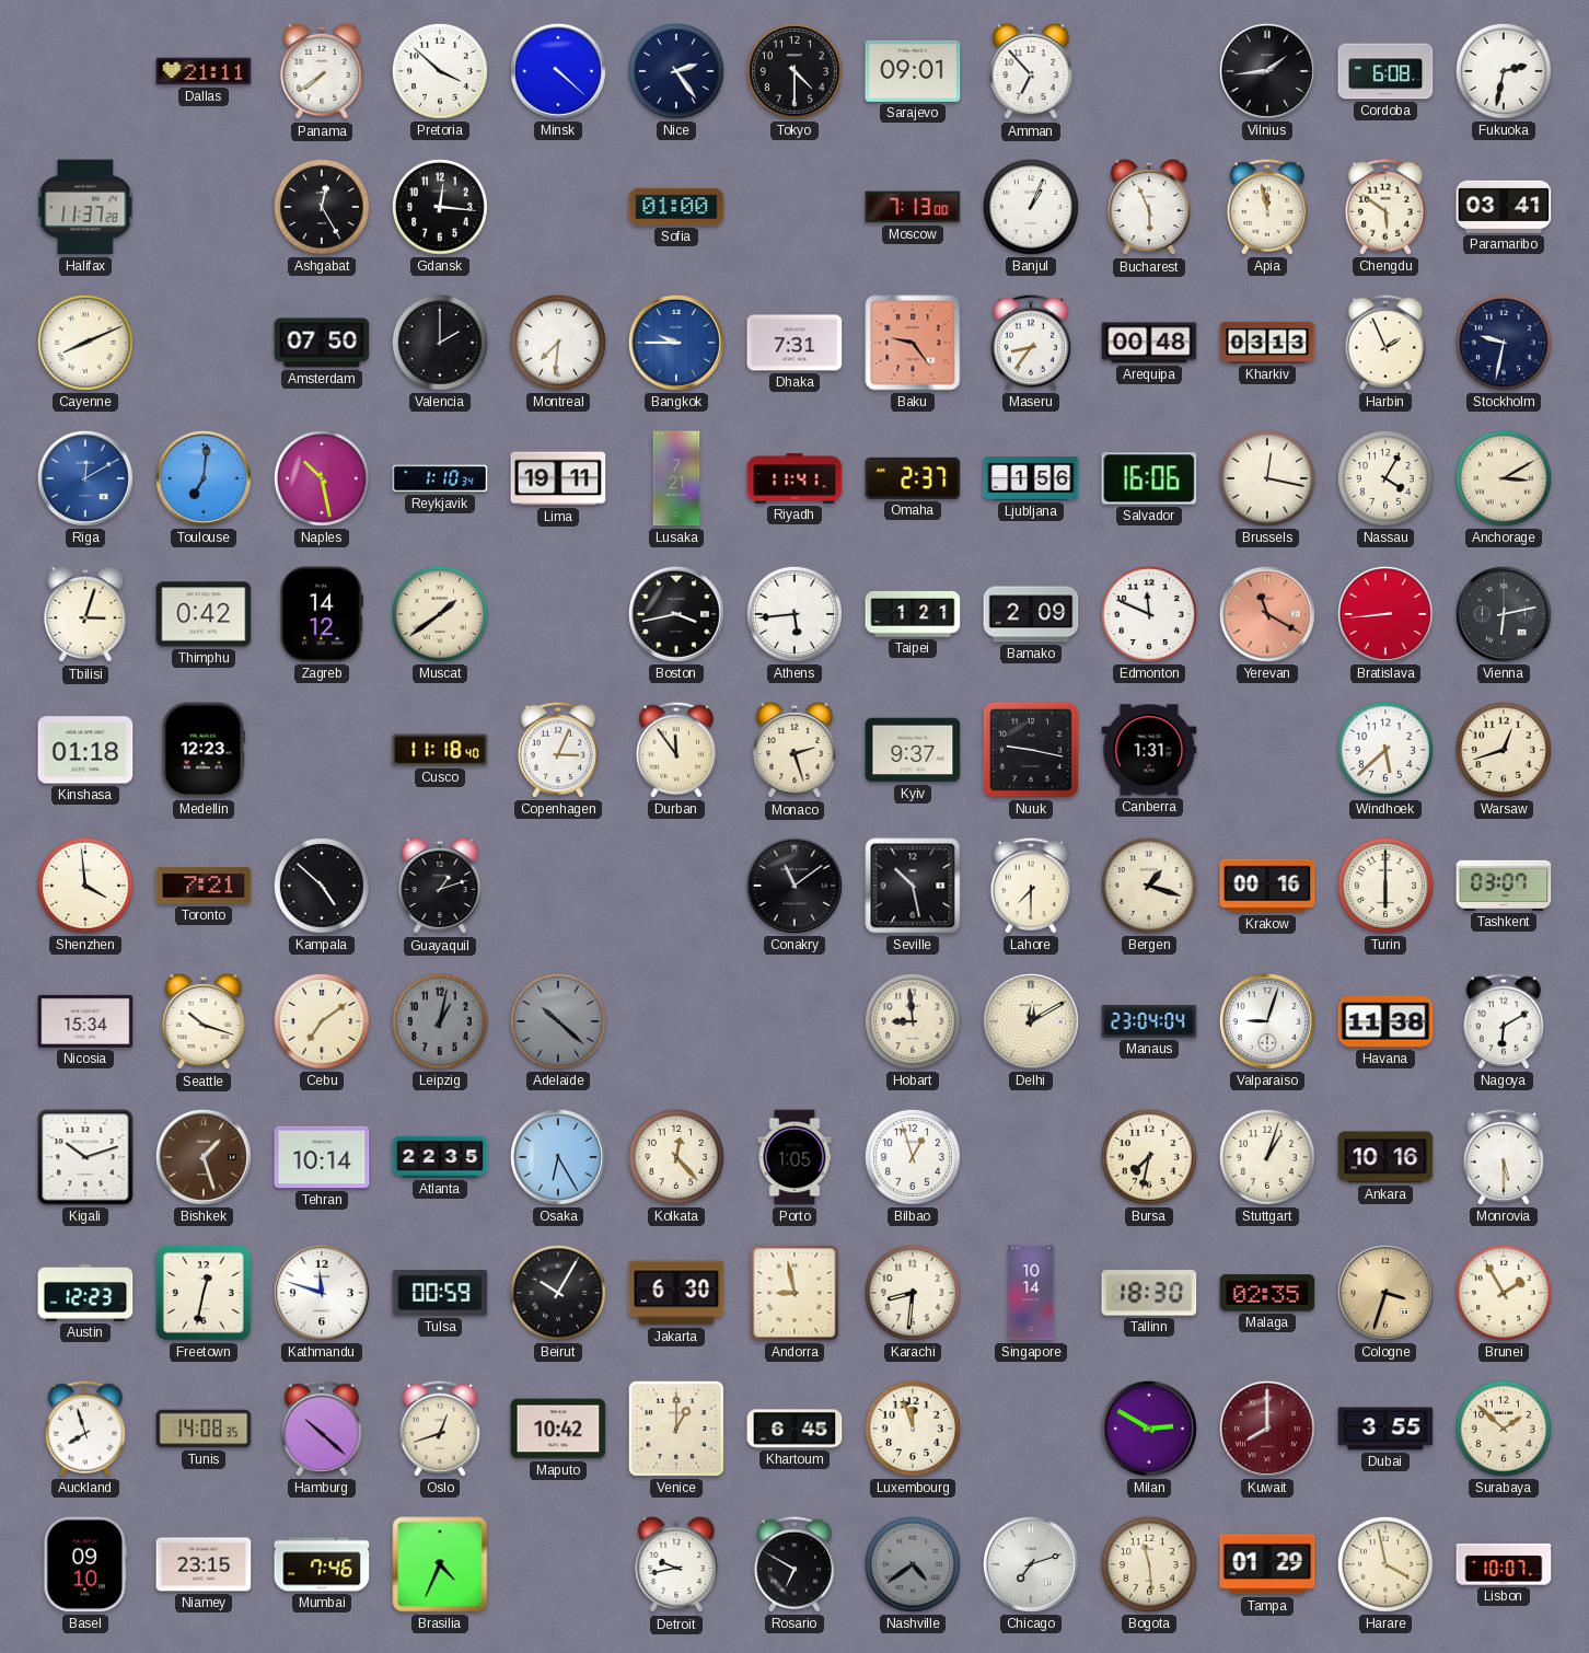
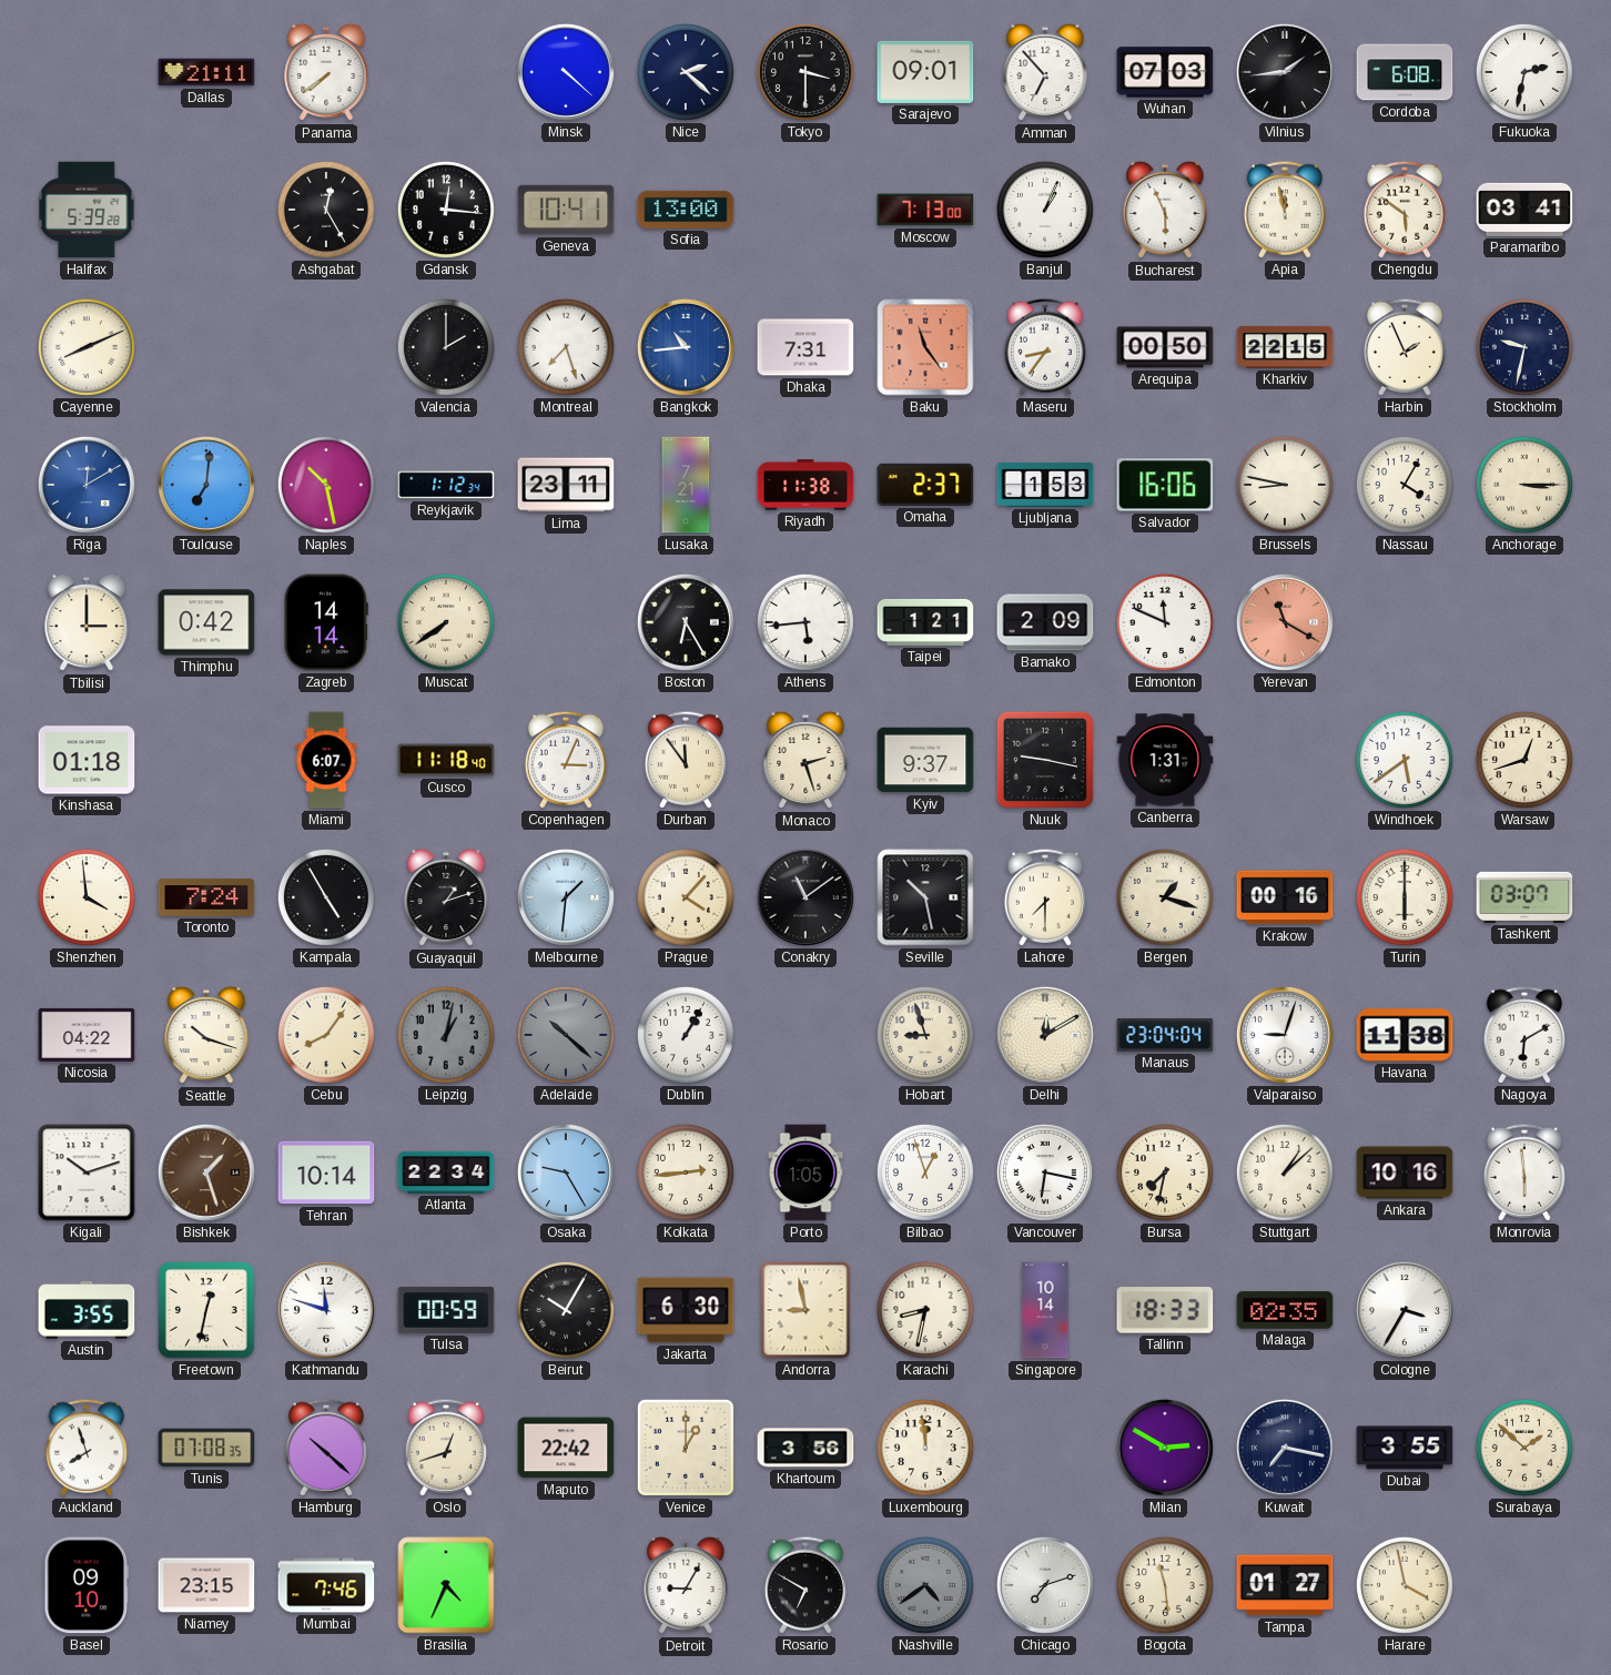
Pretoria: 3:52 -> none (440, 71)
Nice: 2:24 -> 2:22 (686, 72)
Tokyo: 4:30 -> 3:30 (805, 72)
Wuhan: none -> 07:03 (1165, 72)
Halifax: 11:37 -> 5:39 (87, 210)
Geneva: none -> 10:41 (566, 210)
Sofia: 01:00 -> 13:00 (686, 210)
Amsterdam: 07:50 -> none (322, 343)
Montreal: 7:31 -> 7:27 (566, 347)
Bangkok: 9:45 -> 10:44 (686, 347)
Baku: 9:24 -> 11:24 (925, 347)
Arequipa: 00:48 -> 00:50 (1165, 347)
Kharkiv: 03:13 -> 22:15 (1285, 347)
Reykjavik: 1:10 -> 1:12 (446, 485)
Lima: 19:11 -> 23:11 (566, 485)
Riyadh: 11:41 -> 11:38 (805, 485)
Ljubljana: 1:56 -> 1:53 (1045, 485)
Brussels: 12:17 -> 8:47 (1285, 485)
Anchorage: 3:10 -> 3:15 (1524, 485)
Tbilisi: 3:03 -> 3:00 (87, 622)
Zagreb: 14:12 -> 14:14 (326, 622)
Muscat: 1:39 -> 7:39 (446, 622)
Boston: 3:43 -> 6:25 (686, 622)
Bratislava: 8:44 -> none (1385, 614)
Vienna: 6:13 -> none (1504, 614)
Medellin: 12:23 -> none (204, 750)
Miami: none -> 6:07 (326, 760)
Windhoek: 5:38 -> 5:39 (1405, 760)
Toronto: 7:21 -> 7:24 (206, 897)
Kampala: 4:52 -> 4:55 (326, 897)
Melbourne: none -> 1:31 (566, 897)
Prague: none -> 4:07 (686, 897)
Nicosia: 15:34 -> 04:22 (87, 1035)
Cebu: 7:09 -> 8:06 (326, 1035)
Dublin: none -> 1:05 (686, 1035)
Hobart: 8:59 -> 8:57 (925, 1035)
Atlanta: 22:35 -> 22:34 (446, 1172)
Osaka: 6:25 -> 9:25 (566, 1172)
Kolkata: 12:23 -> 2:44 (686, 1172)
Vancouver: none -> 6:17 (1045, 1172)
Stuttgart: 1:03 -> 1:08 (1285, 1172)
Monrovia: 5:30 -> 5:59 (1524, 1172)
Austin: 12:23 -> 3:55 (87, 1311)
Karachi: 8:31 -> 8:32 (925, 1310)
Tallinn: 18:30 -> 18:33 (1165, 1310)
Cologne: 3:33 -> 3:35 (1405, 1310)
Cologne dial: champagne -> white (1405, 1310)
Brunei: 1:55 -> none (1504, 1293)
Tunis: 14:08 -> 07:08 (206, 1448)
Maputo: 10:42 -> 22:42 (566, 1448)
Khartoum: 6:45 -> 3:56 (805, 1448)
Luxembourg: 11:57 -> 11:59 (925, 1448)
Kuwait: 8:00 -> 7:17 (1285, 1448)
Kuwait dial: burgundy -> navy (1285, 1448)
Detroit: 9:43 -> 9:05 (686, 1585)
Tampa: 01:29 -> 01:27 (1285, 1585)
Lisbon: 10:07 -> none (1504, 1564)
